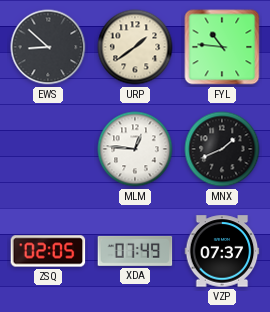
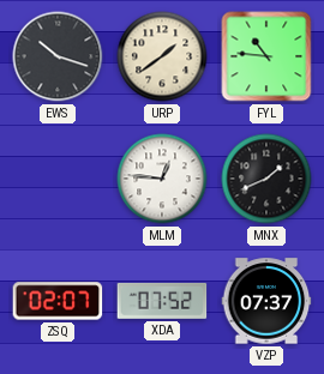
EWS: 8:52 -> 10:18 (58, 56)
ZSQ: 02:05 -> 02:07 (58, 301)
XDA: 07:49 -> 07:52 (162, 301)
